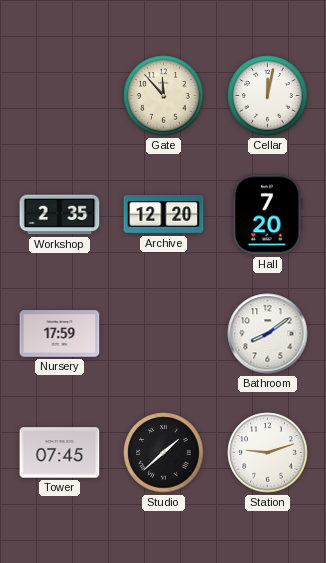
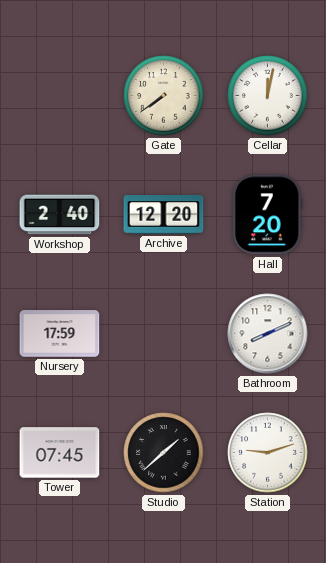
Gate: 11:53 -> 7:39 (164, 96)
Workshop: 2:35 -> 2:40 (60, 215)
Bathroom: 8:09 -> 8:11 (268, 334)
